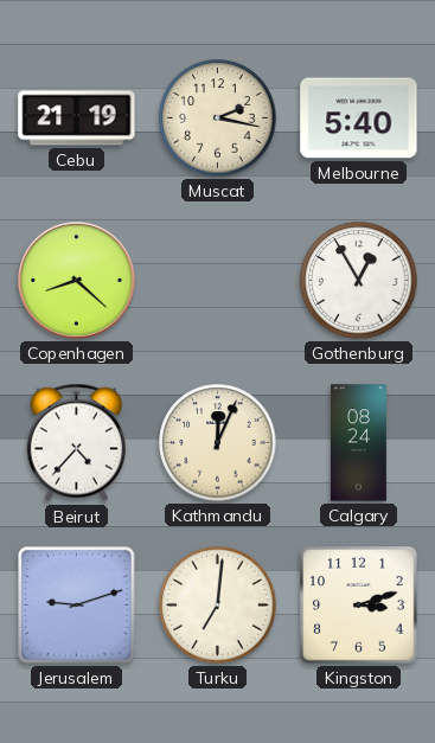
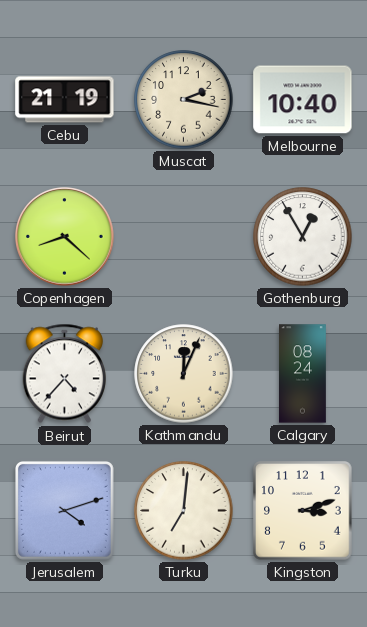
Melbourne: 5:40 -> 10:40 (303, 100)
Jerusalem: 9:12 -> 4:12 (64, 510)
